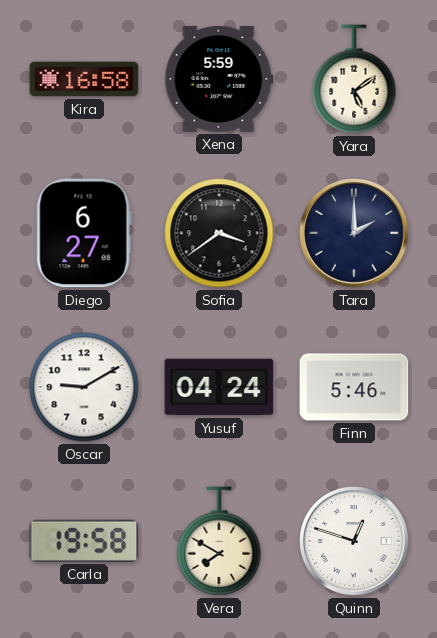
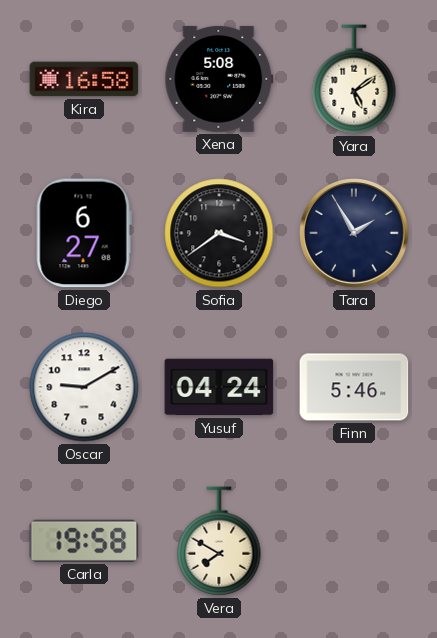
Xena: 5:59 -> 5:08 (219, 79)
Tara: 2:00 -> 1:55 (355, 234)
Quinn: 12:48 -> none (355, 542)
